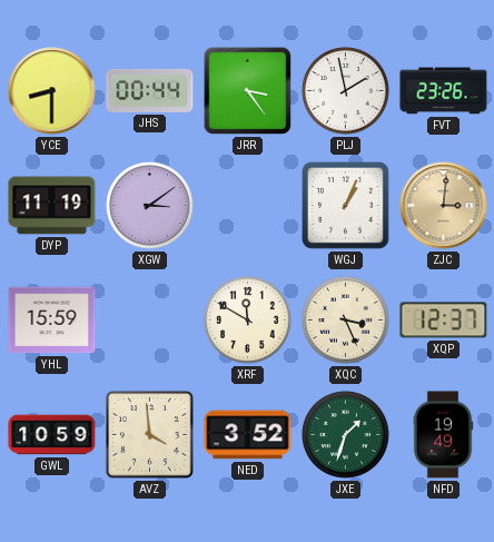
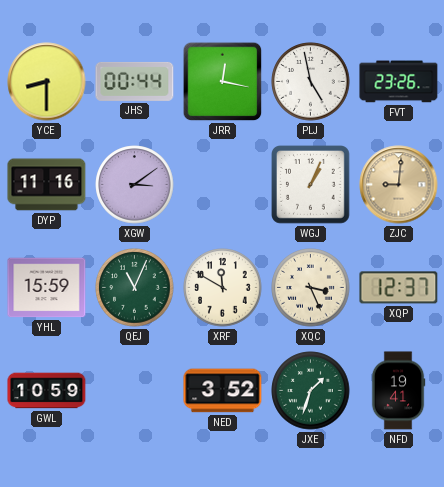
JRR: 3:24 -> 12:17 (223, 82)
PLJ: 1:58 -> 4:58 (311, 82)
DYP: 11:19 -> 11:16 (47, 185)
ZJC: 3:01 -> 9:01 (399, 185)
QEJ: none -> 11:04 (135, 288)
AVZ: 3:59 -> none (149, 434)
NFD: 19:49 -> 19:41 (398, 391)
